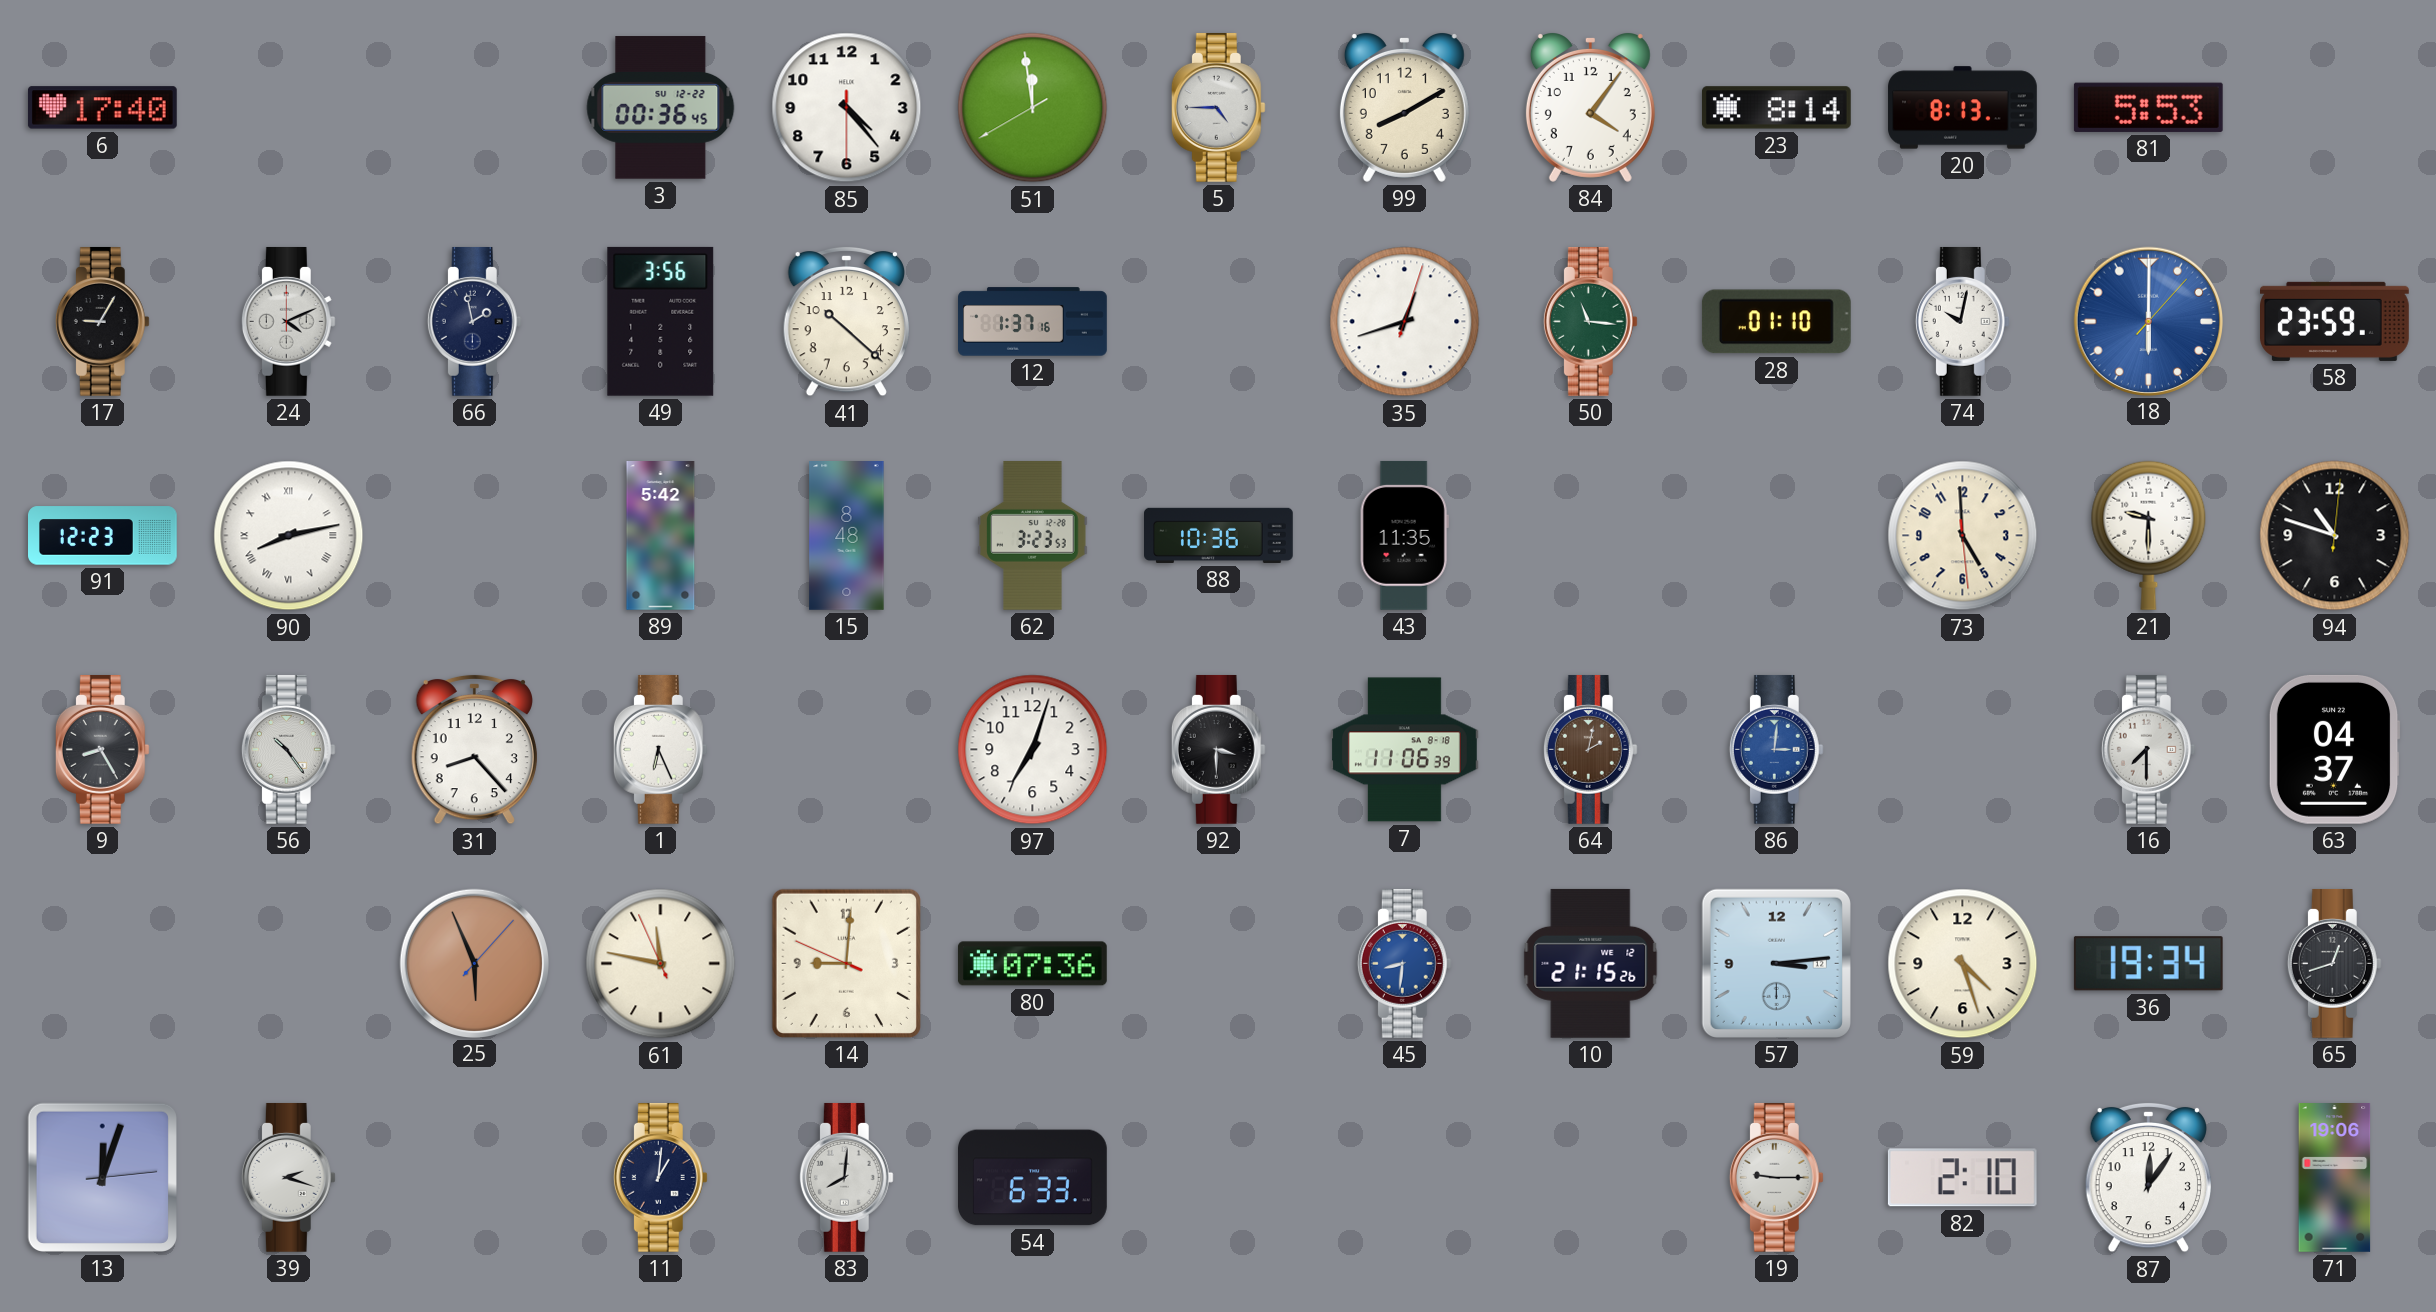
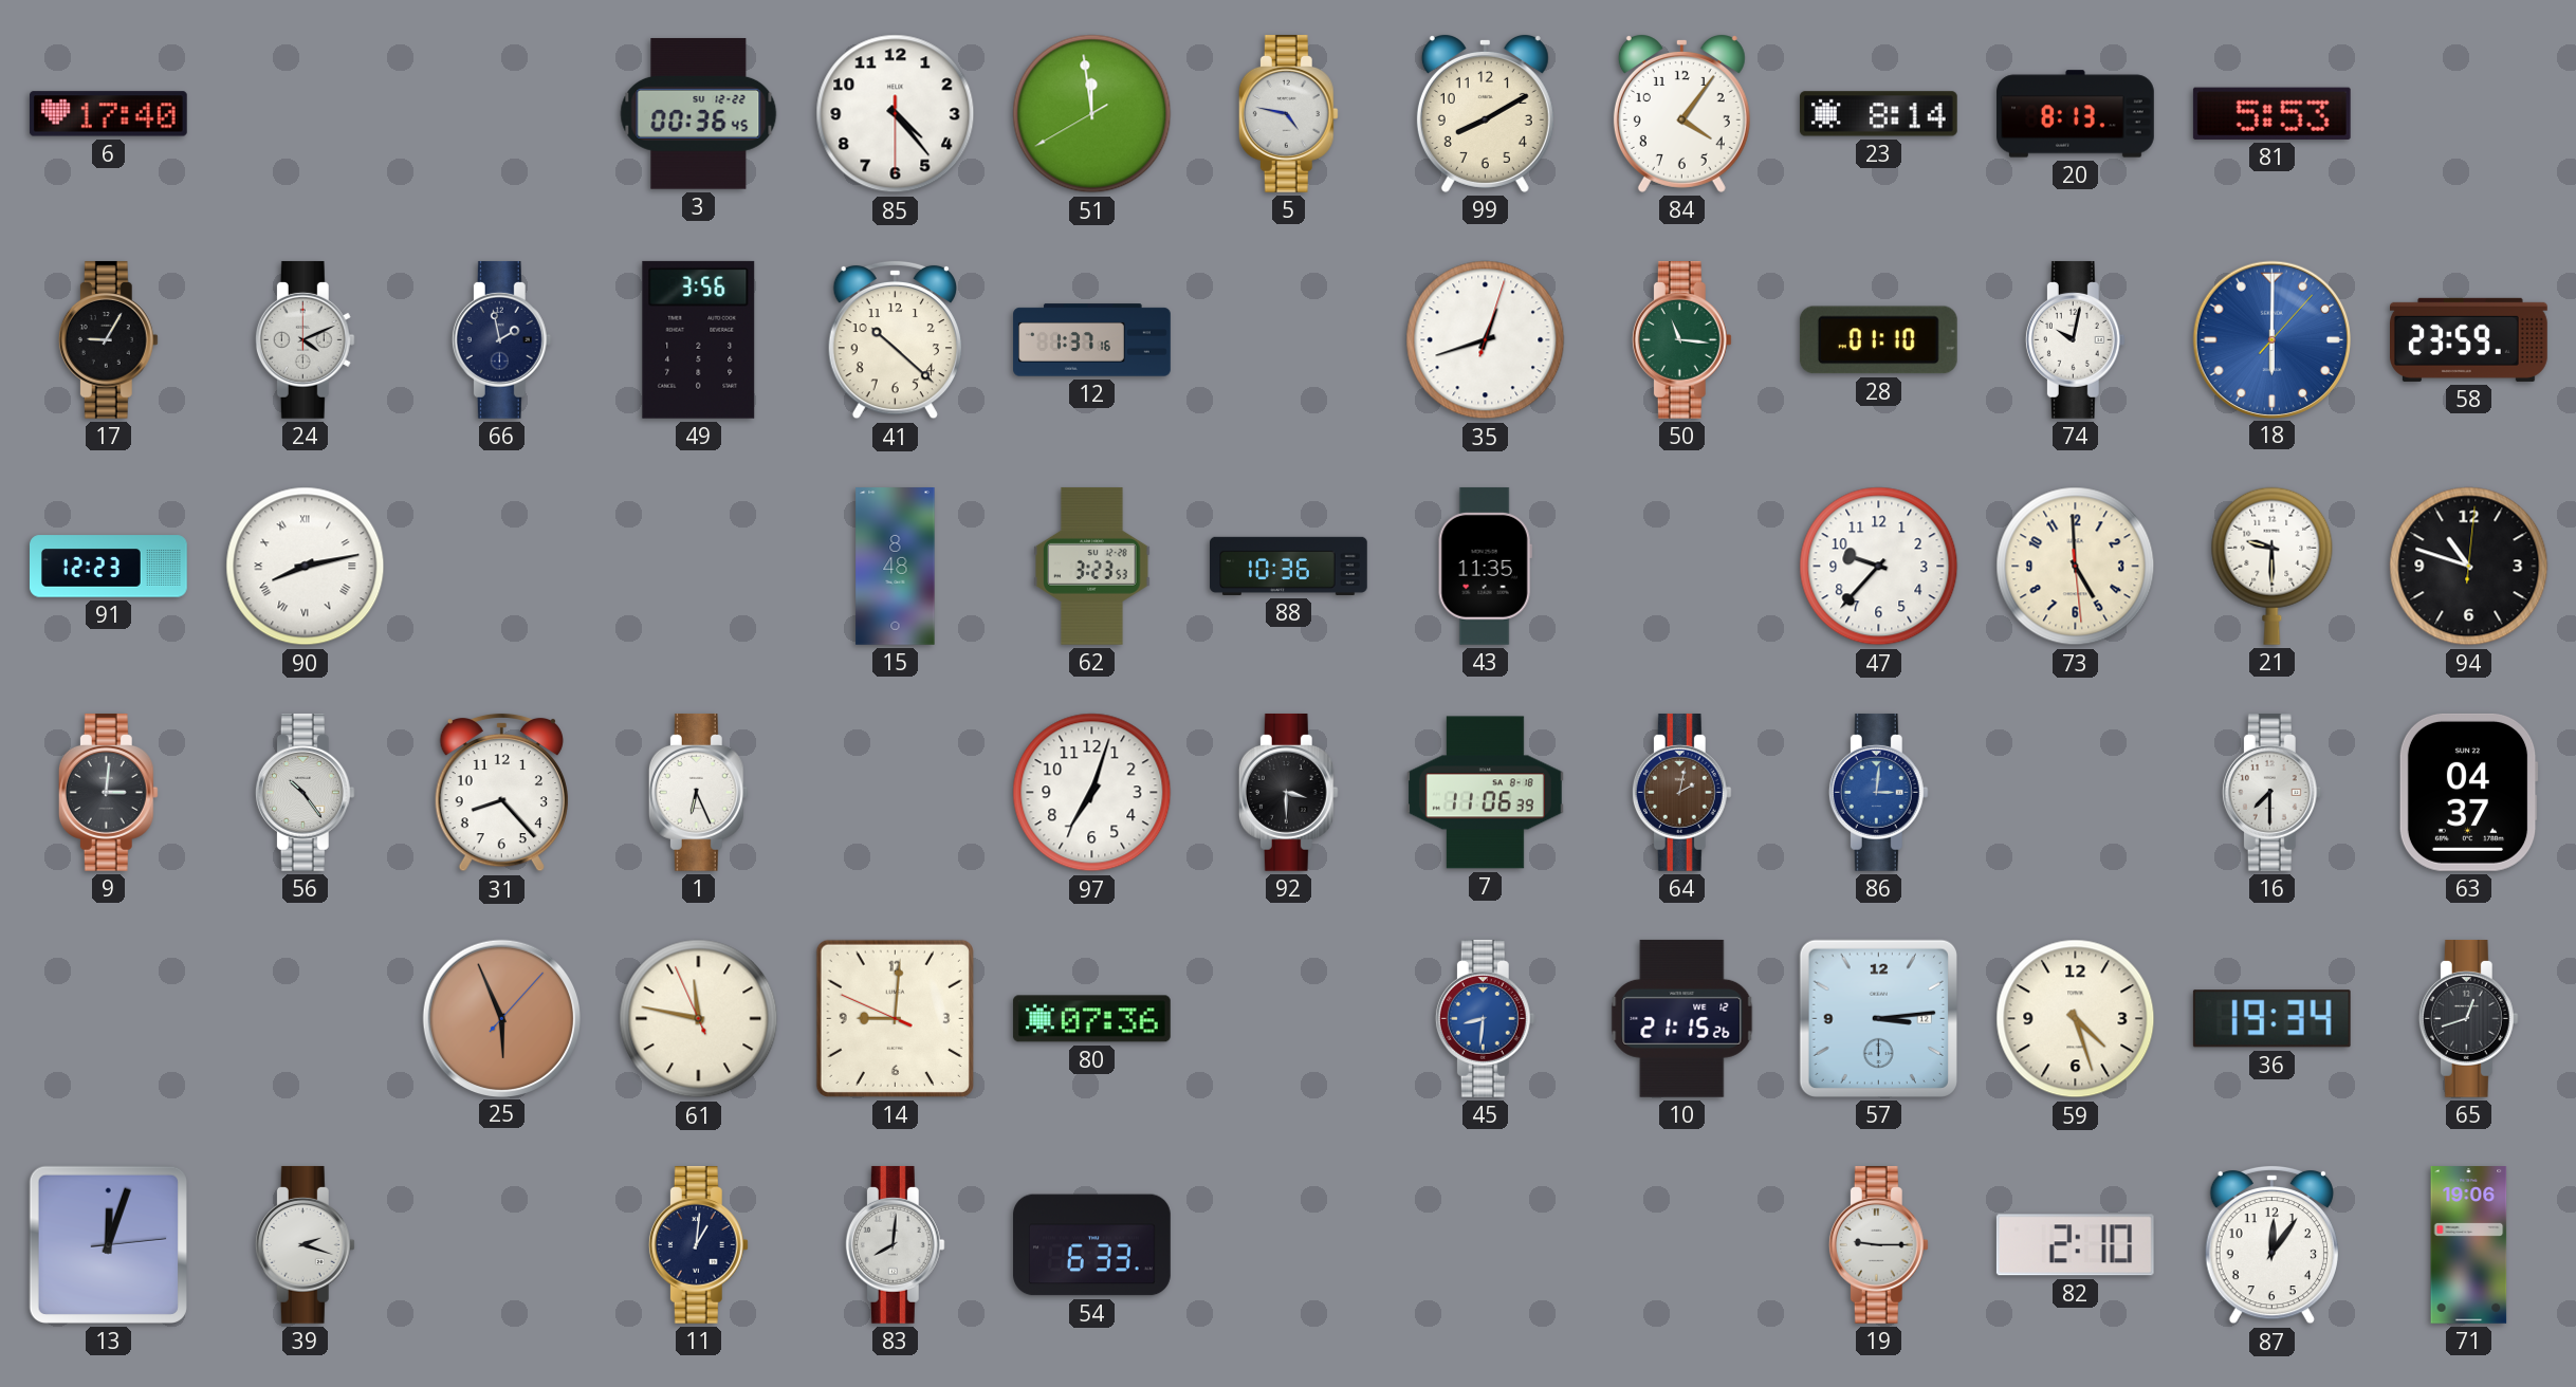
5: 4:45 -> 4:47 (1288, 113)
89: 5:42 -> none (661, 536)
47: none -> 9:37 (1879, 567)
9: 8:25 -> 3:01 (108, 792)
